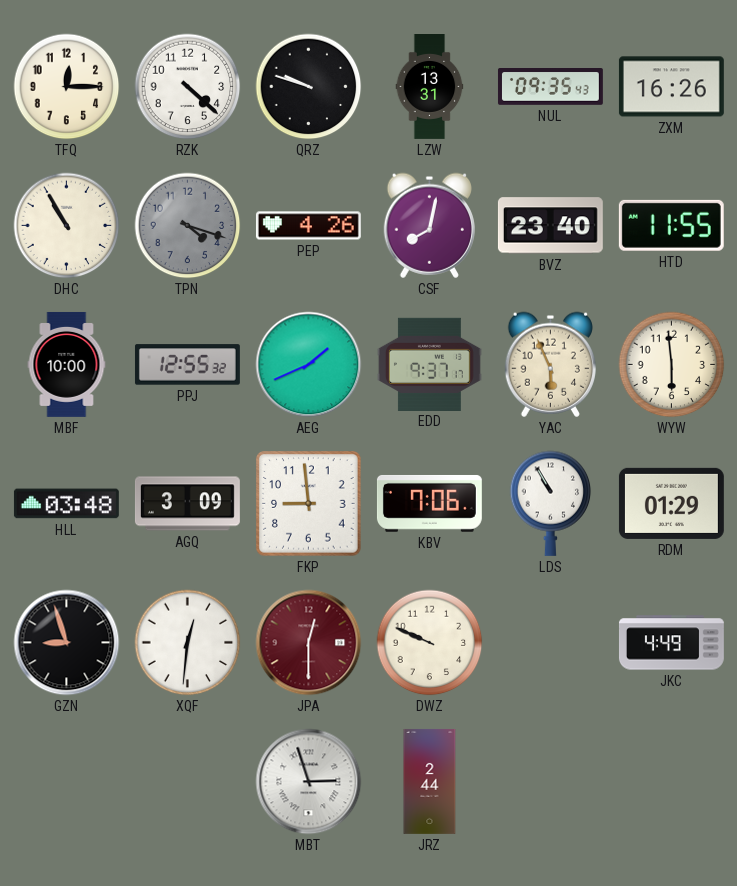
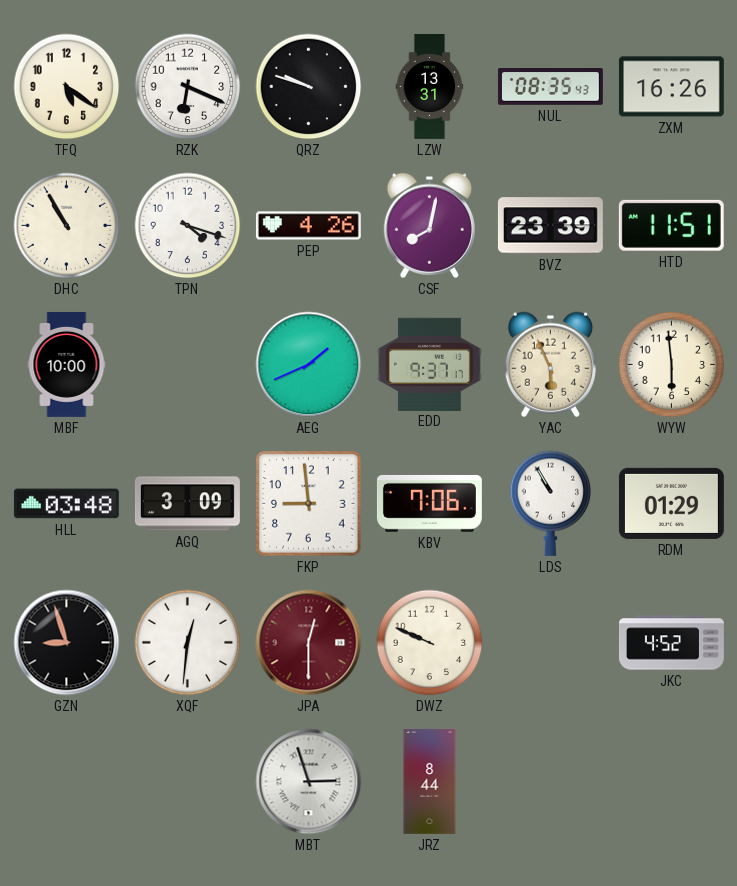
TFQ: 12:15 -> 5:21 (67, 87)
RZK: 4:22 -> 6:19 (188, 87)
NUL: 09:35 -> 08:35 (550, 87)
TPN dial: grey -> white (188, 226)
BVZ: 23:40 -> 23:39 (550, 226)
HTD: 11:55 -> 11:51 (671, 225)
PPJ: 12:55 -> none (187, 365)
JKC: 4:49 -> 4:52 (671, 643)
JRZ: 2:44 -> 8:44 (430, 781)
